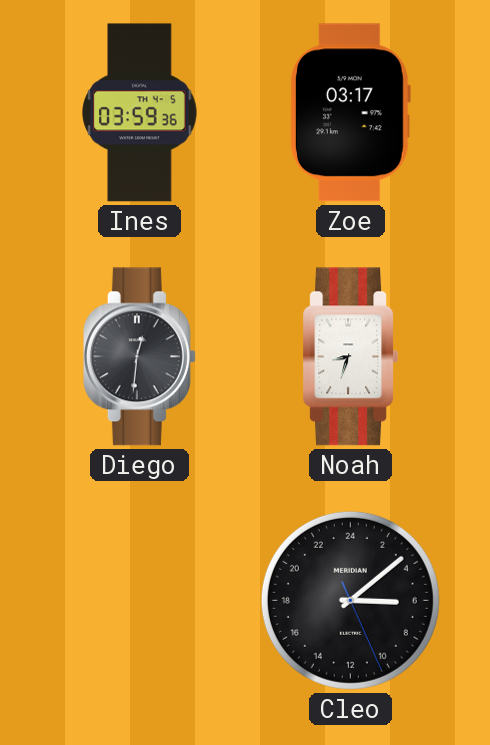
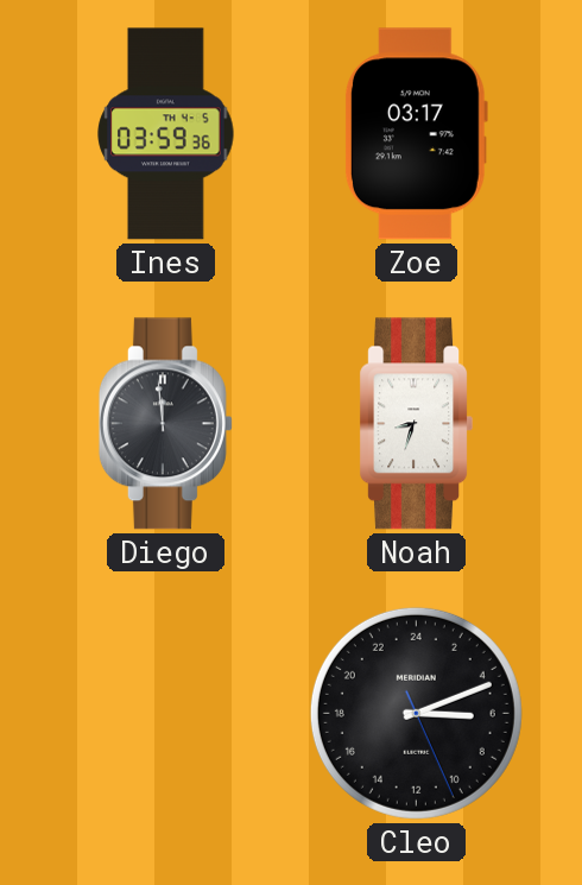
Diego: 12:31 -> 11:59 (165, 424)
Cleo: 6:08 -> 6:11 (416, 713)
